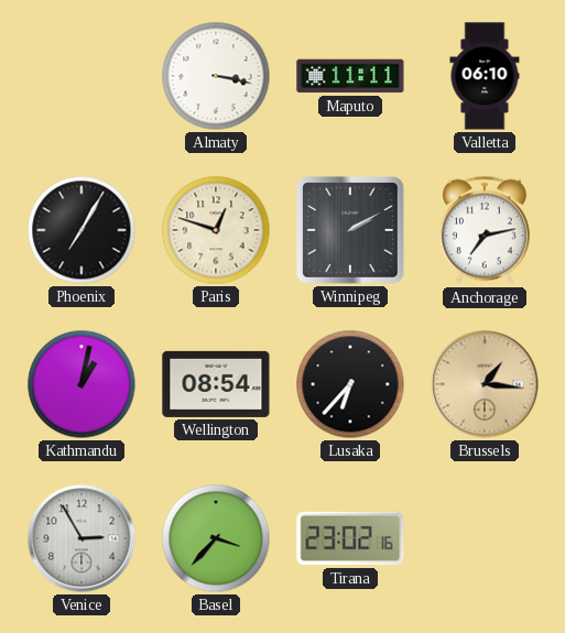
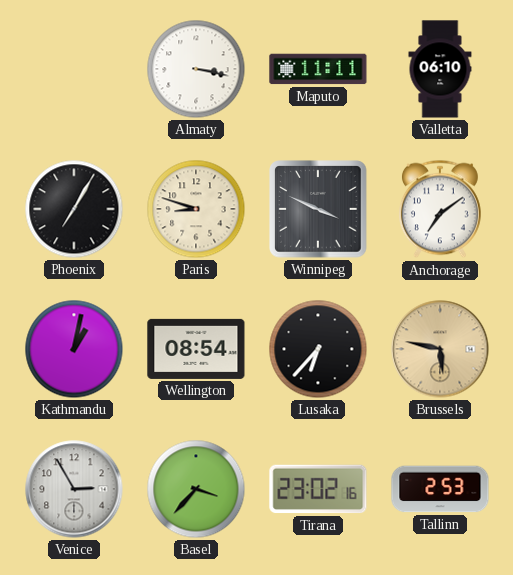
Paris: 12:48 -> 8:48 (196, 209)
Winnipeg: 2:10 -> 3:49 (318, 209)
Anchorage: 7:13 -> 7:09 (440, 209)
Brussels: 1:16 -> 5:47 (440, 349)
Tallinn: none -> 2:53 (440, 489)
